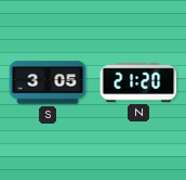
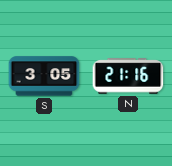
N: 21:20 -> 21:16 (128, 76)
